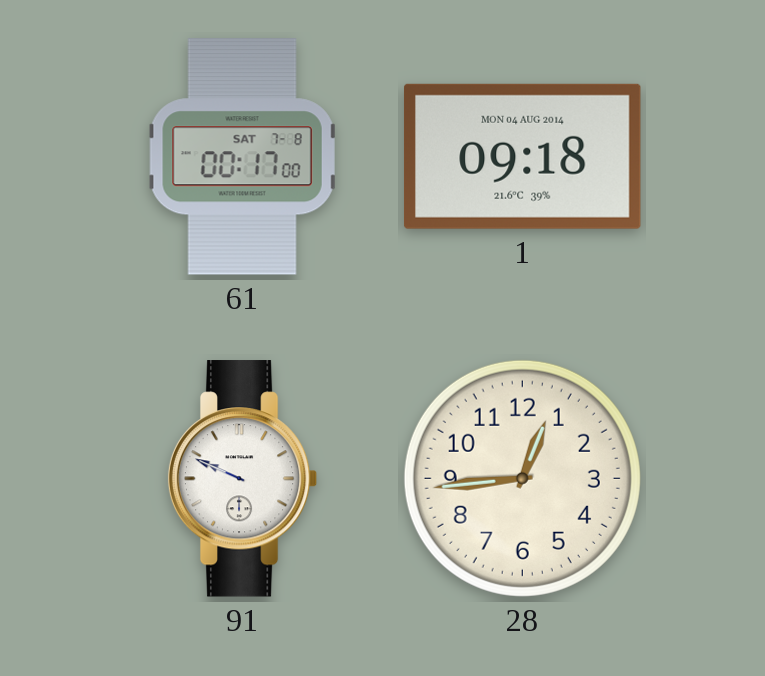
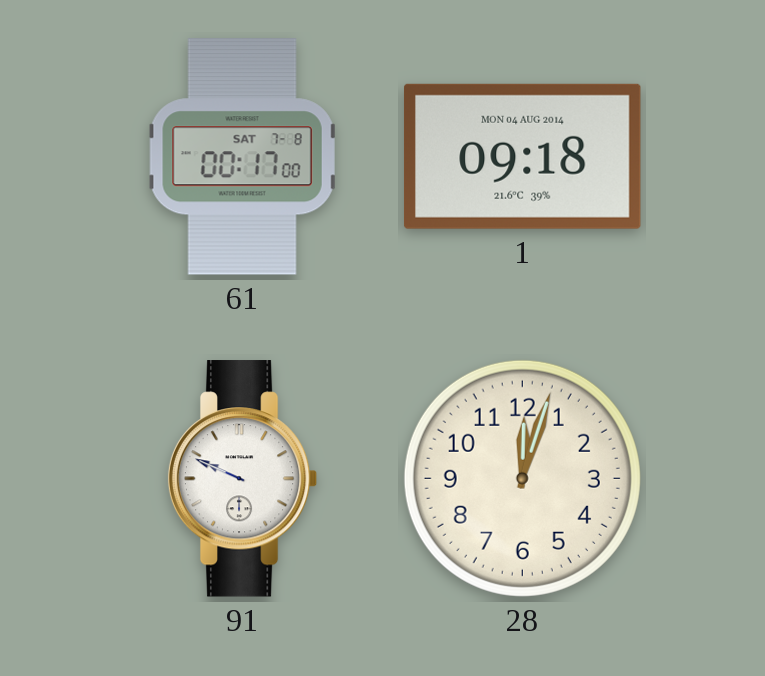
28: 12:44 -> 12:03 (522, 478)
